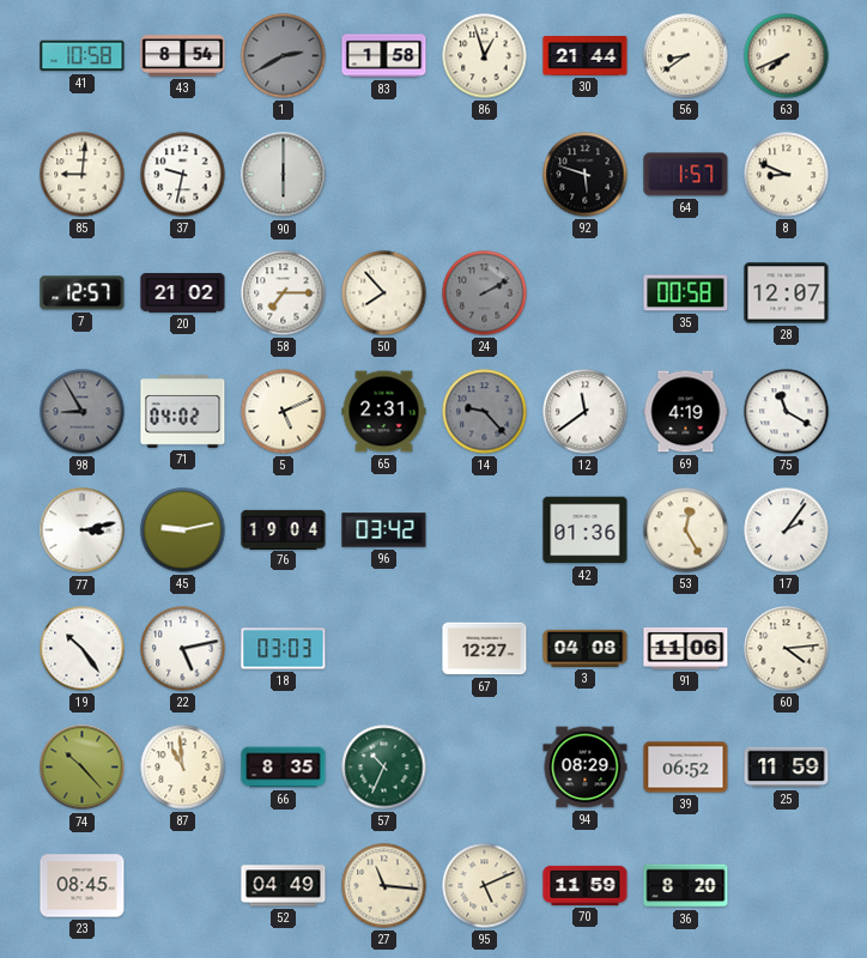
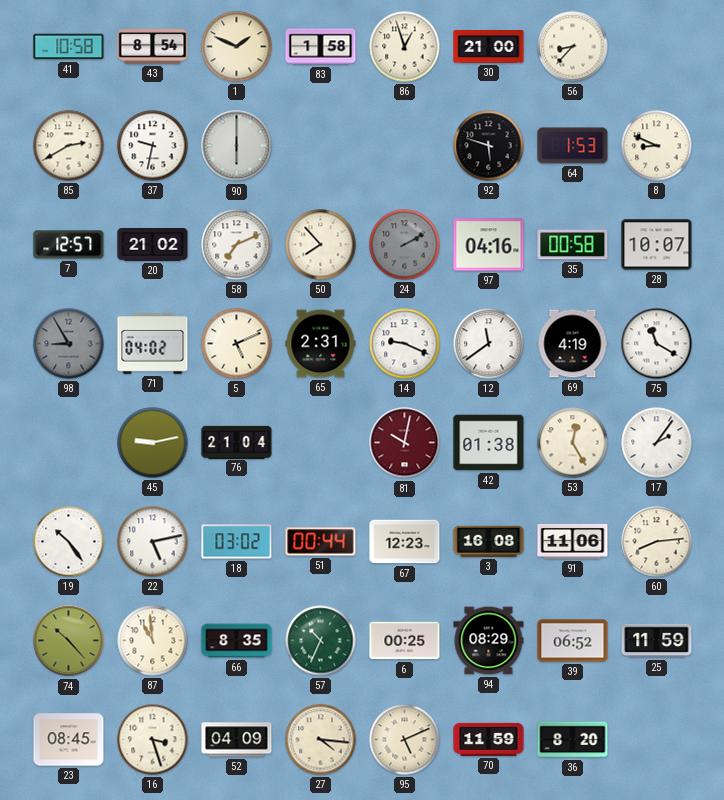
1: 2:40 -> 1:49 (237, 47)
1 dial: grey -> cream (237, 47)
30: 21:44 -> 21:00 (489, 47)
56: 8:39 -> 8:37 (573, 47)
63: 7:41 -> none (787, 56)
85: 9:01 -> 2:40 (69, 146)
64: 1:57 -> 1:53 (573, 146)
58: 7:15 -> 7:11 (237, 245)
97: none -> 04:16 (489, 245)
28: 12:07 -> 10:07 (657, 245)
14: 9:23 -> 9:19 (405, 344)
14 dial: grey -> white (405, 344)
77: 3:13 -> none (83, 530)
76: 19:04 -> 21:04 (237, 442)
96: 03:42 -> none (384, 530)
81: none -> 10:02 (405, 443)
42: 01:36 -> 01:38 (489, 443)
18: 03:03 -> 03:02 (237, 542)
51: none -> 00:44 (321, 542)
67: 12:27 -> 12:23 (405, 542)
3: 04:08 -> 16:08 (489, 541)
60: 4:14 -> 8:14 (657, 542)
6: none -> 00:25 (405, 641)
16: none -> 3:27 (153, 740)
52: 04:49 -> 04:09 (237, 740)
27: 11:16 -> 4:16 (321, 740)
